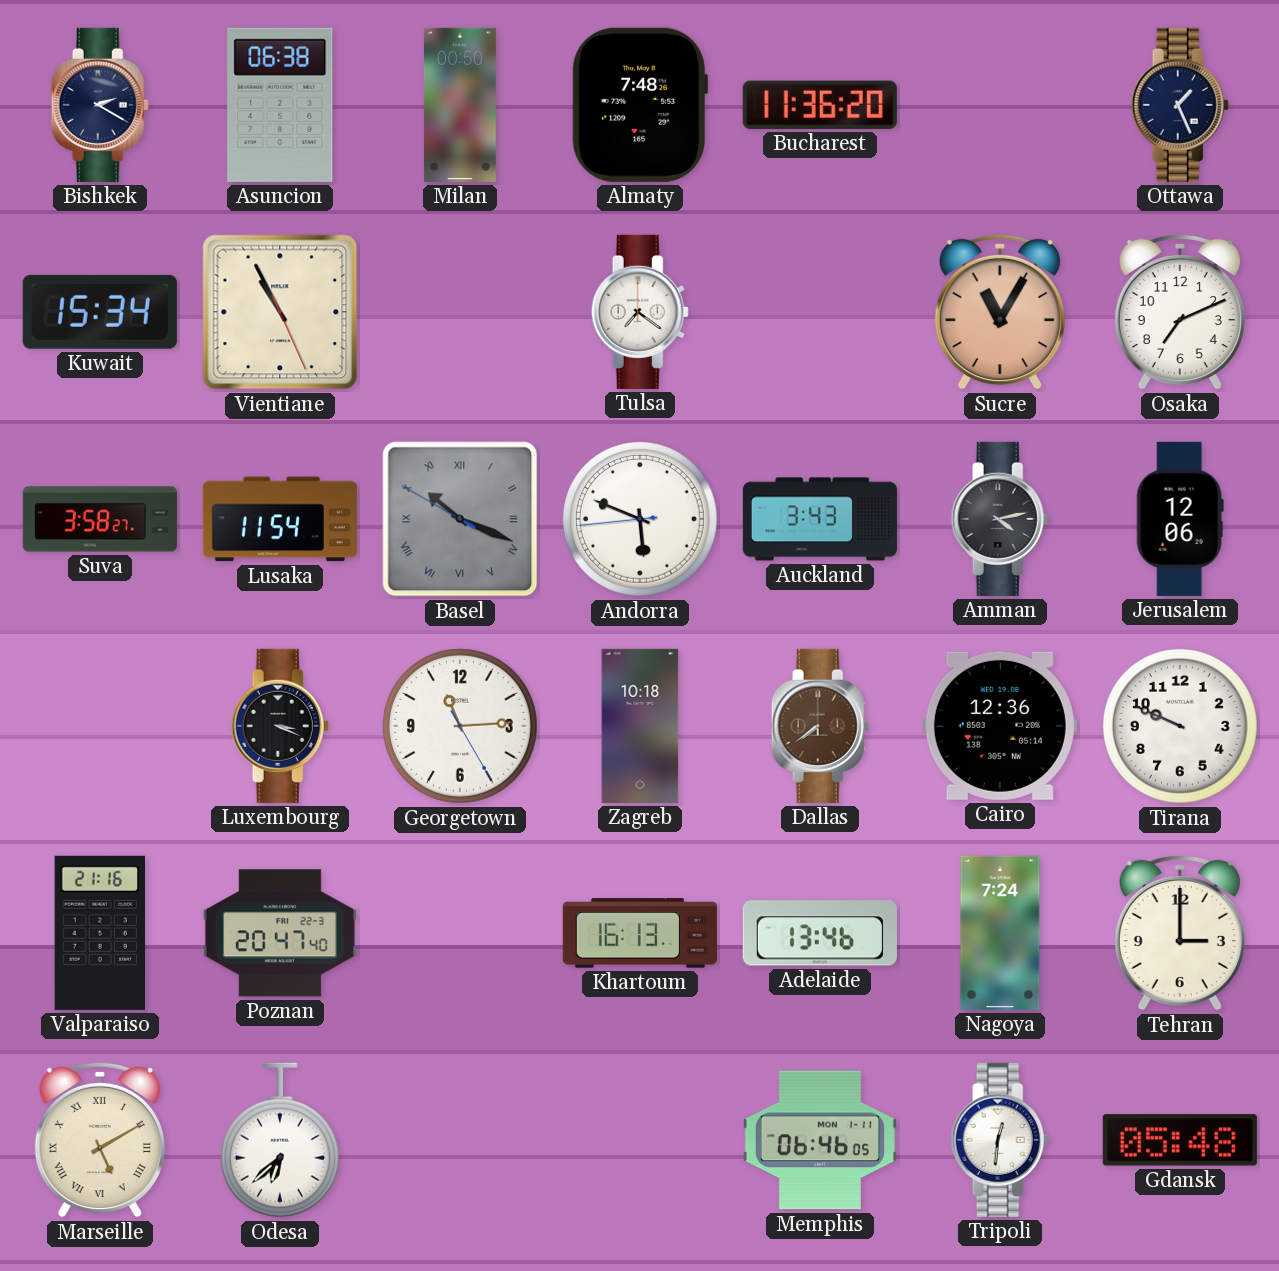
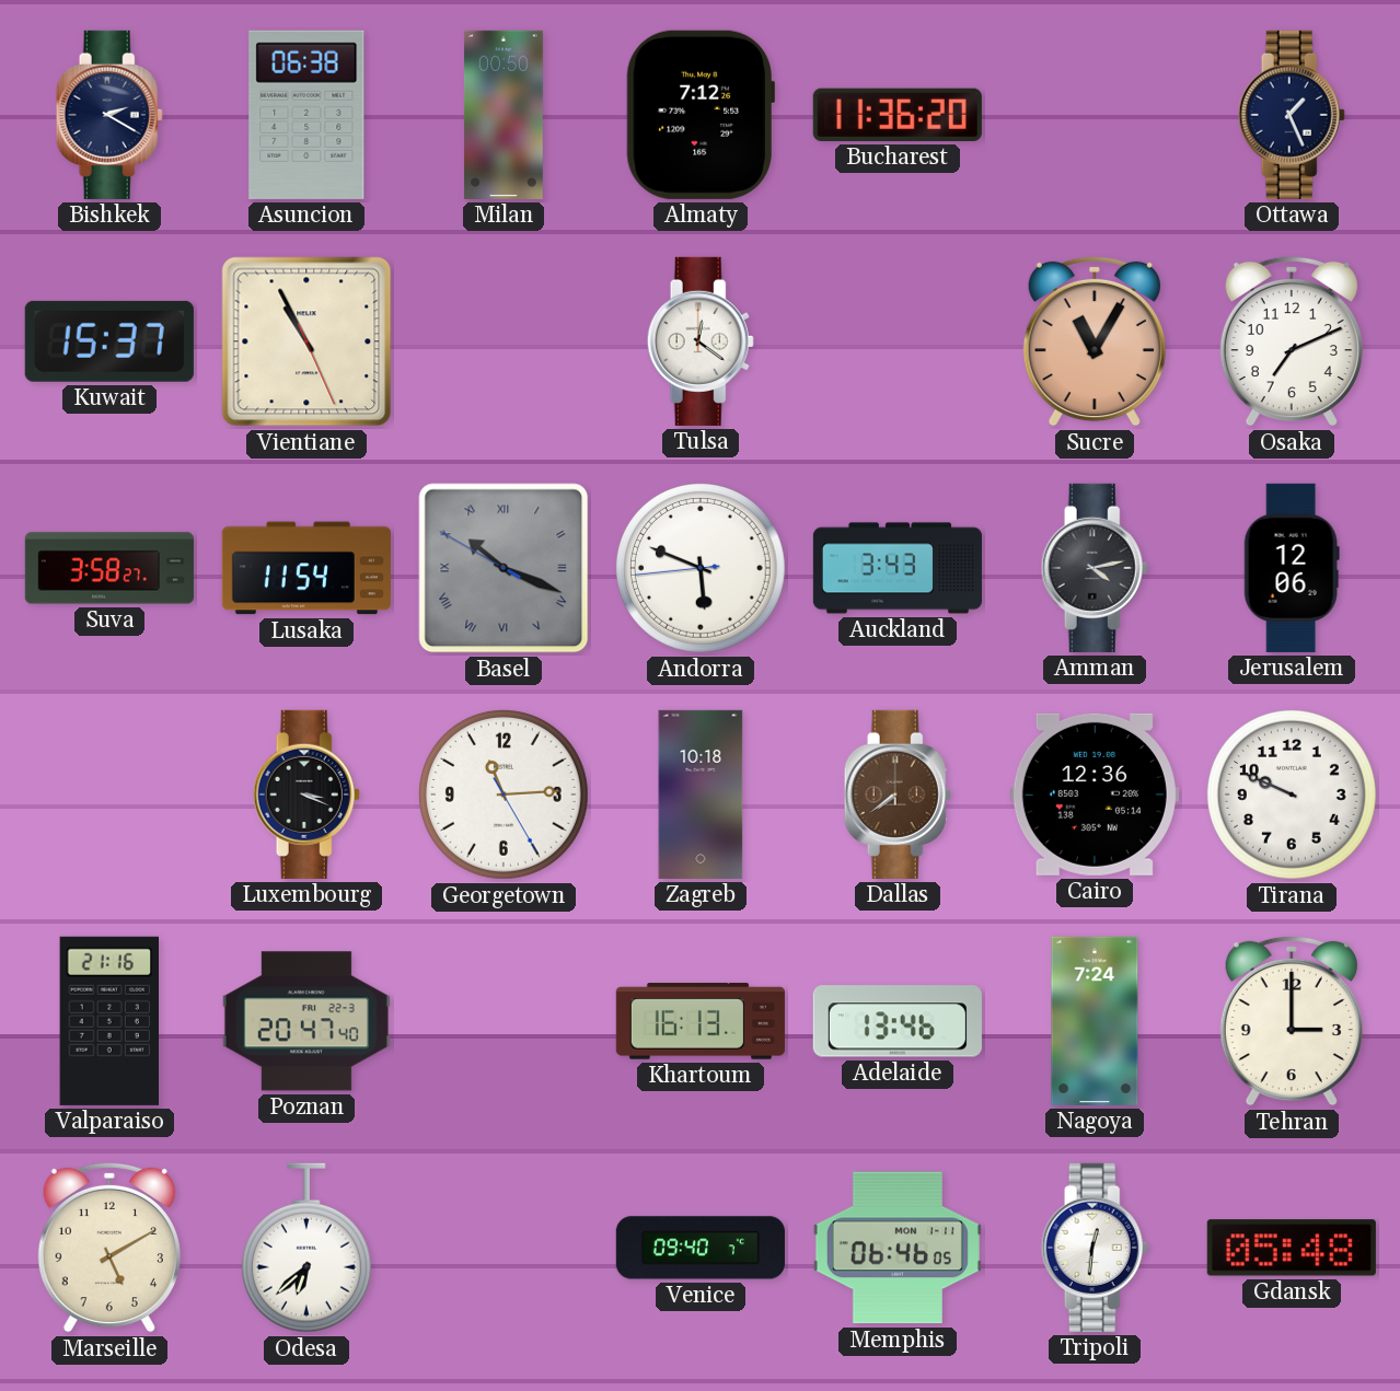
Almaty: 7:48 -> 7:12 (701, 115)
Kuwait: 15:34 -> 15:37 (109, 341)
Tulsa: 7:21 -> 12:21 (701, 341)
Marseille numerals: Roman -> Arabic (109, 1248)
Venice: none -> 09:40 (701, 1248)
